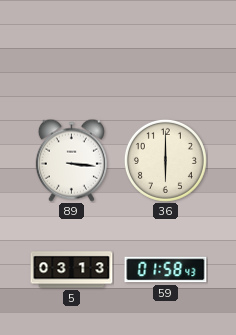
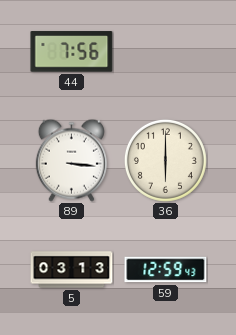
44: none -> 7:56 (72, 52)
59: 01:58 -> 12:59 (166, 270)
